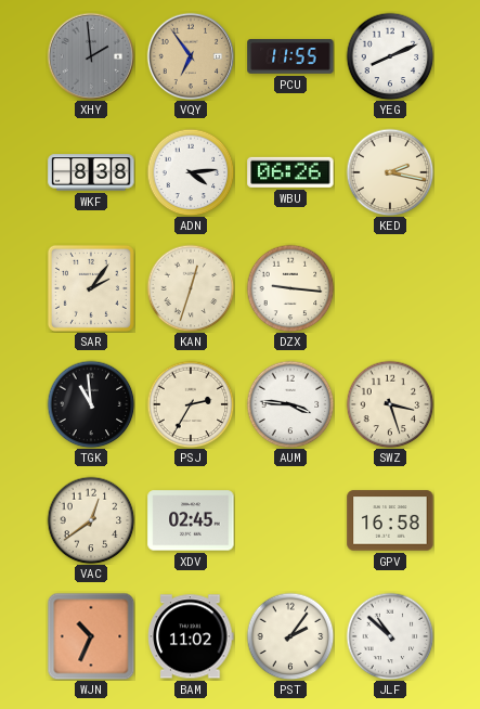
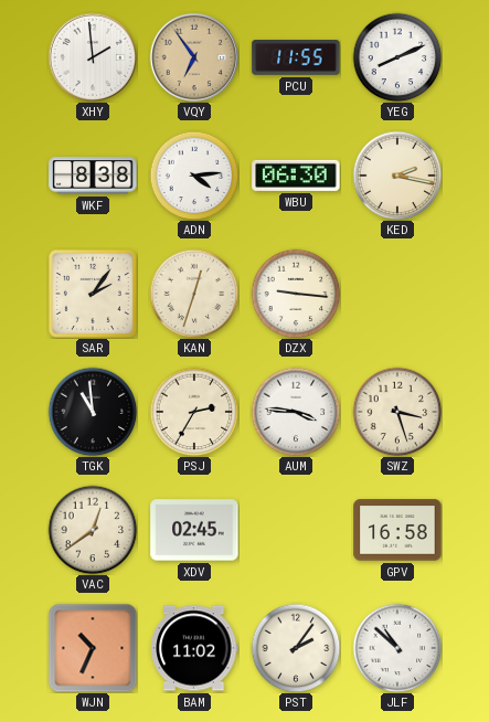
XHY dial: grey -> white (93, 57)
WBU: 06:26 -> 06:30 (296, 176)
